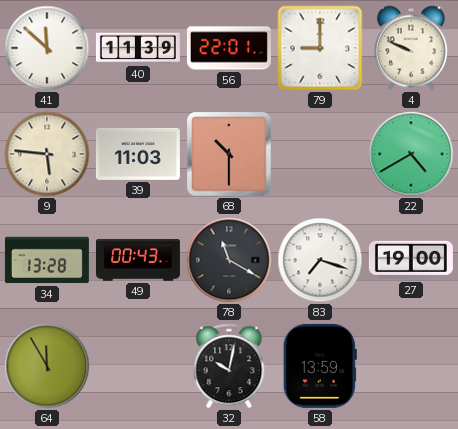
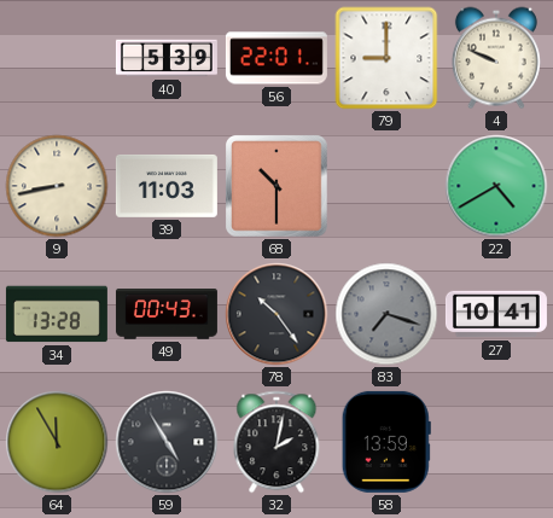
41: 11:52 -> none (47, 48)
40: 11:39 -> 5:39 (167, 58)
9: 5:46 -> 8:43 (57, 186)
78: 11:20 -> 10:24 (276, 314)
83 dial: white -> grey (386, 314)
27: 19:00 -> 10:41 (496, 314)
59: none -> 4:55 (167, 442)
32: 10:02 -> 2:02 (276, 442)
